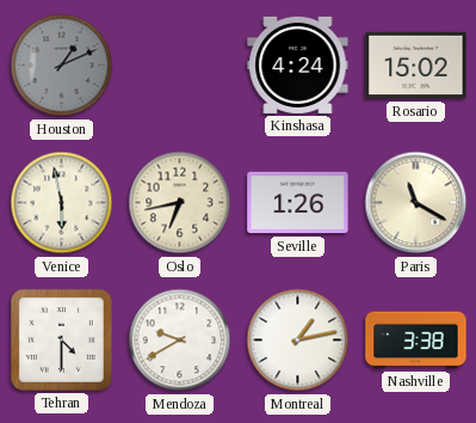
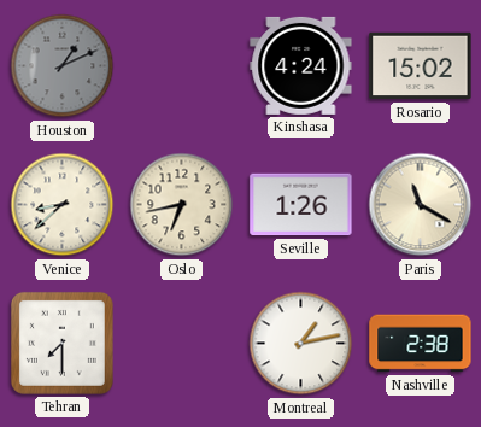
Venice: 5:58 -> 8:38 (63, 205)
Tehran: 4:30 -> 7:30 (61, 343)
Mendoza: 9:40 -> none (180, 341)
Nashville: 3:38 -> 2:38 (421, 344)
